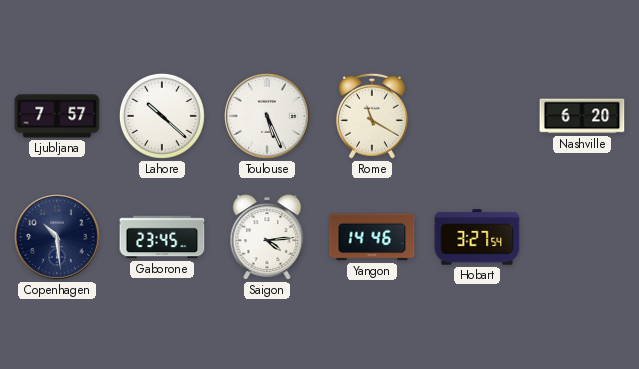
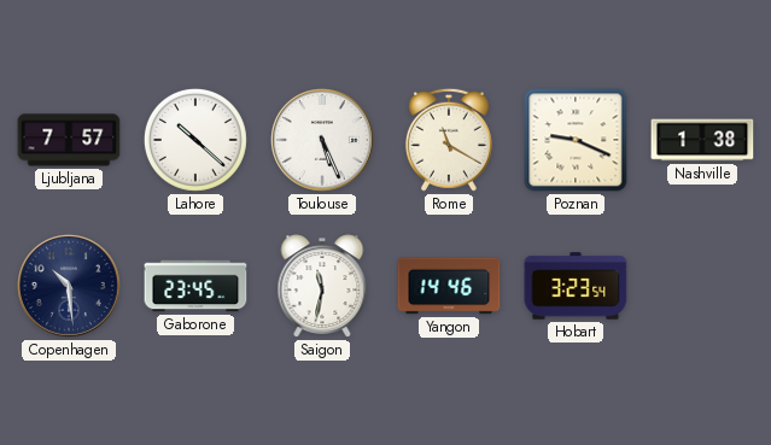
Poznan: none -> 9:19 (576, 140)
Nashville: 6:20 -> 1:38 (702, 140)
Saigon: 4:14 -> 11:32 (322, 286)
Hobart: 3:27 -> 3:23 (576, 286)
